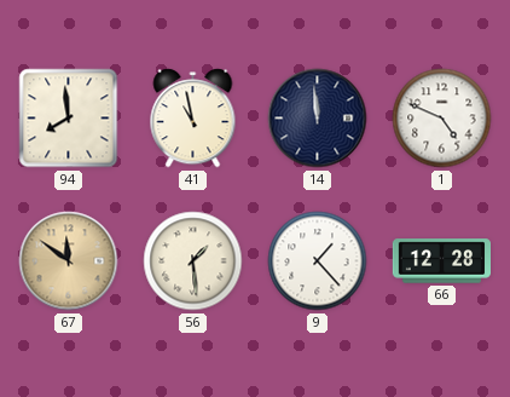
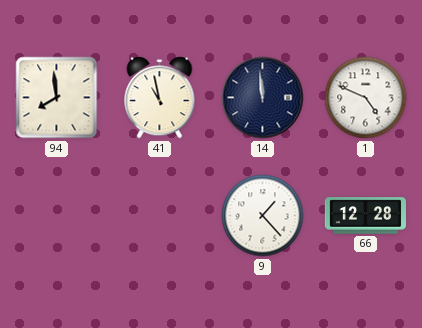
67: 11:51 -> none (69, 261)
56: 1:29 -> none (193, 261)
